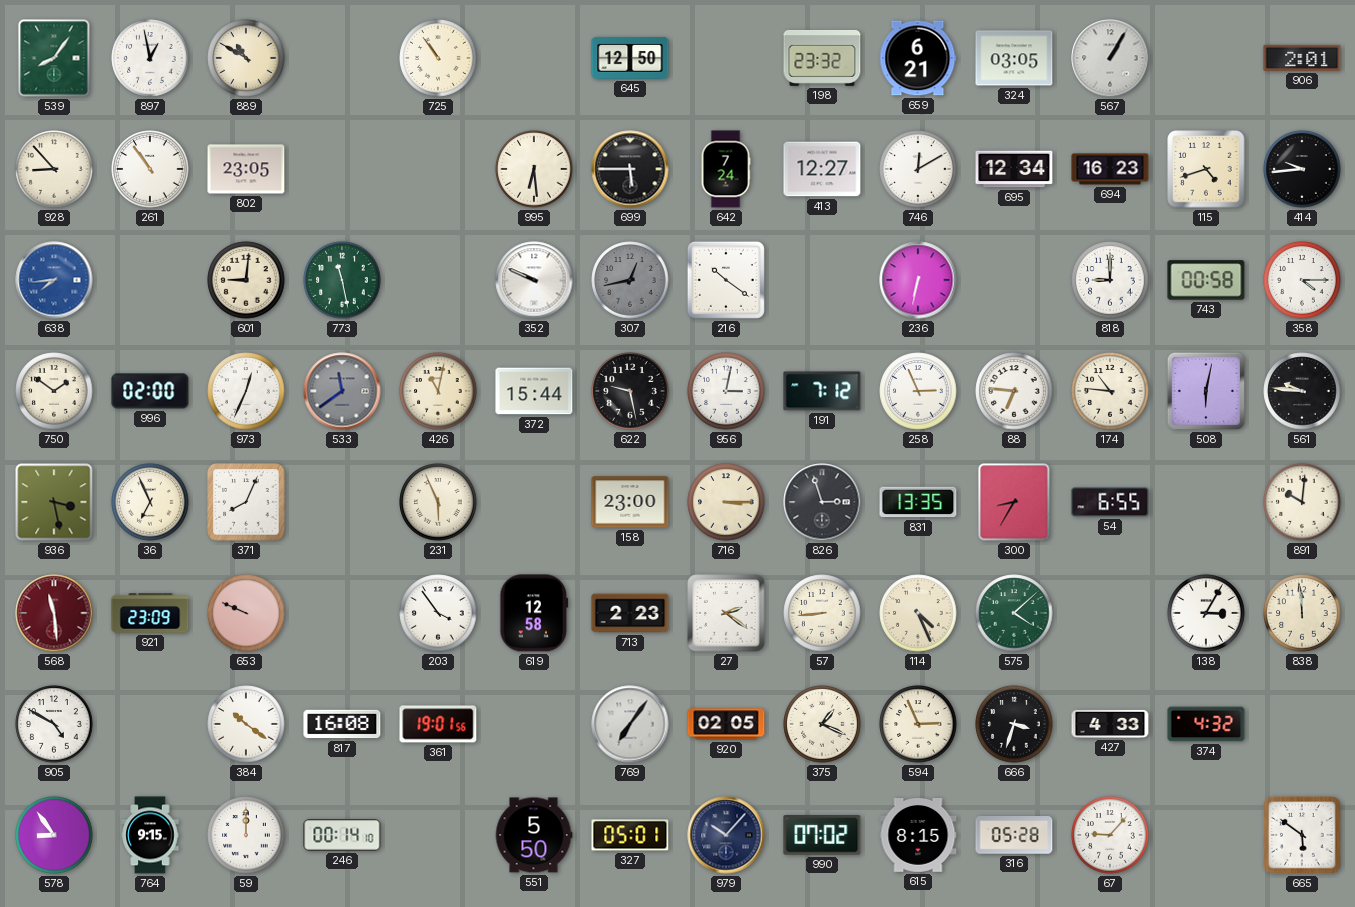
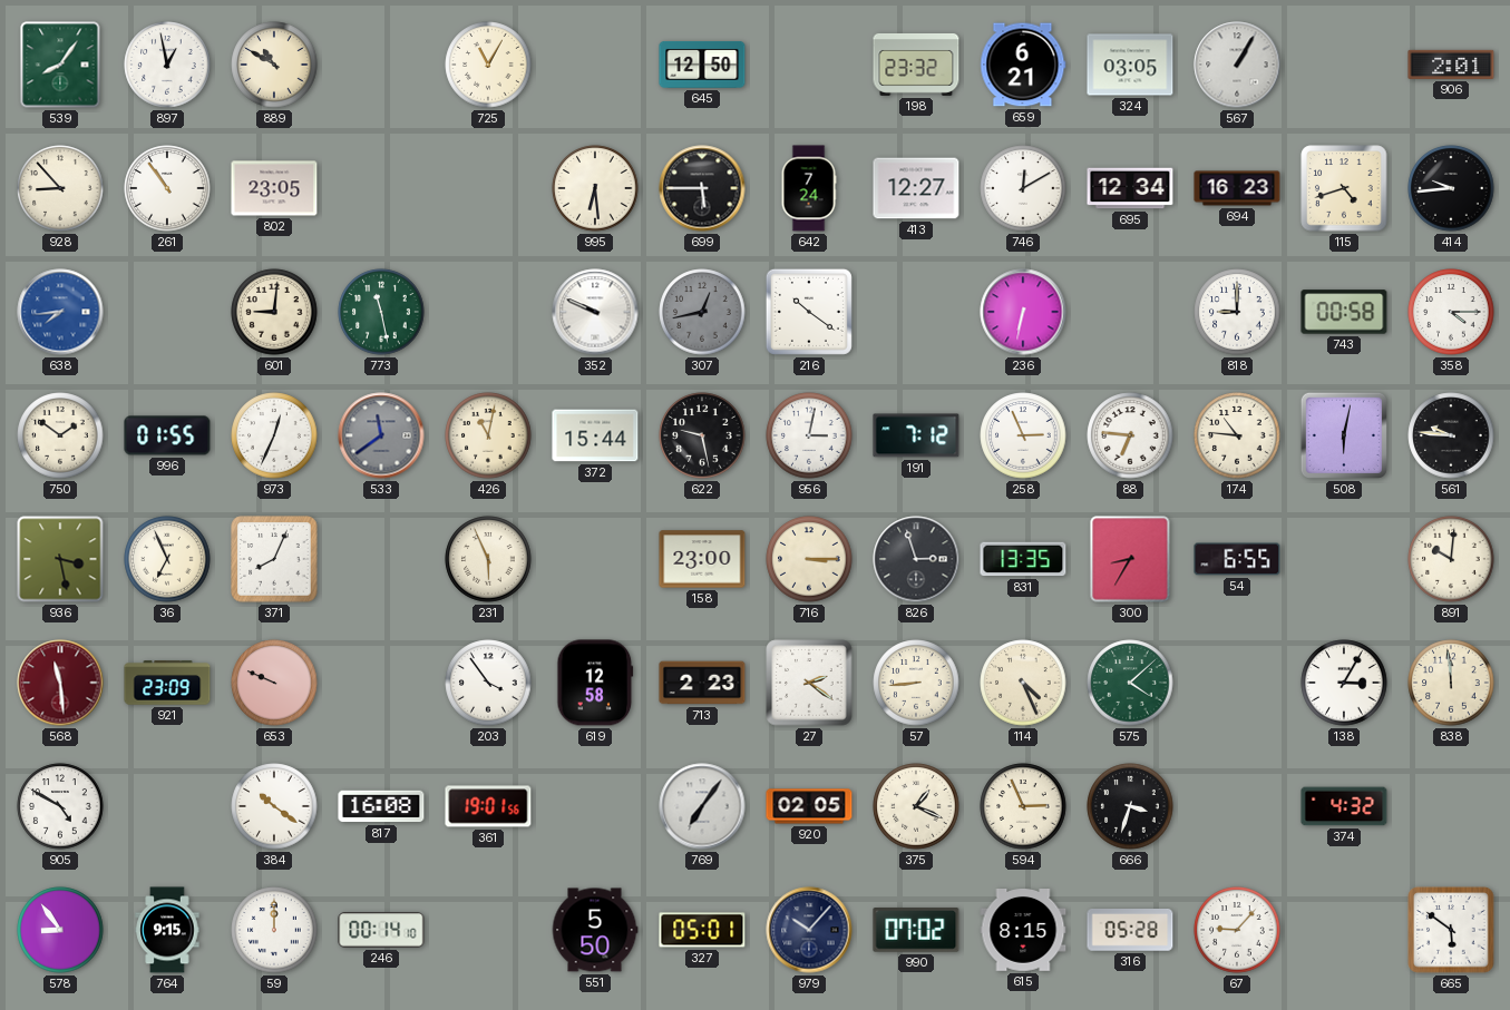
725: 10:54 -> 11:05 (488, 65)
996: 02:00 -> 01:55 (167, 435)
427: 4:33 -> none (1110, 724)
